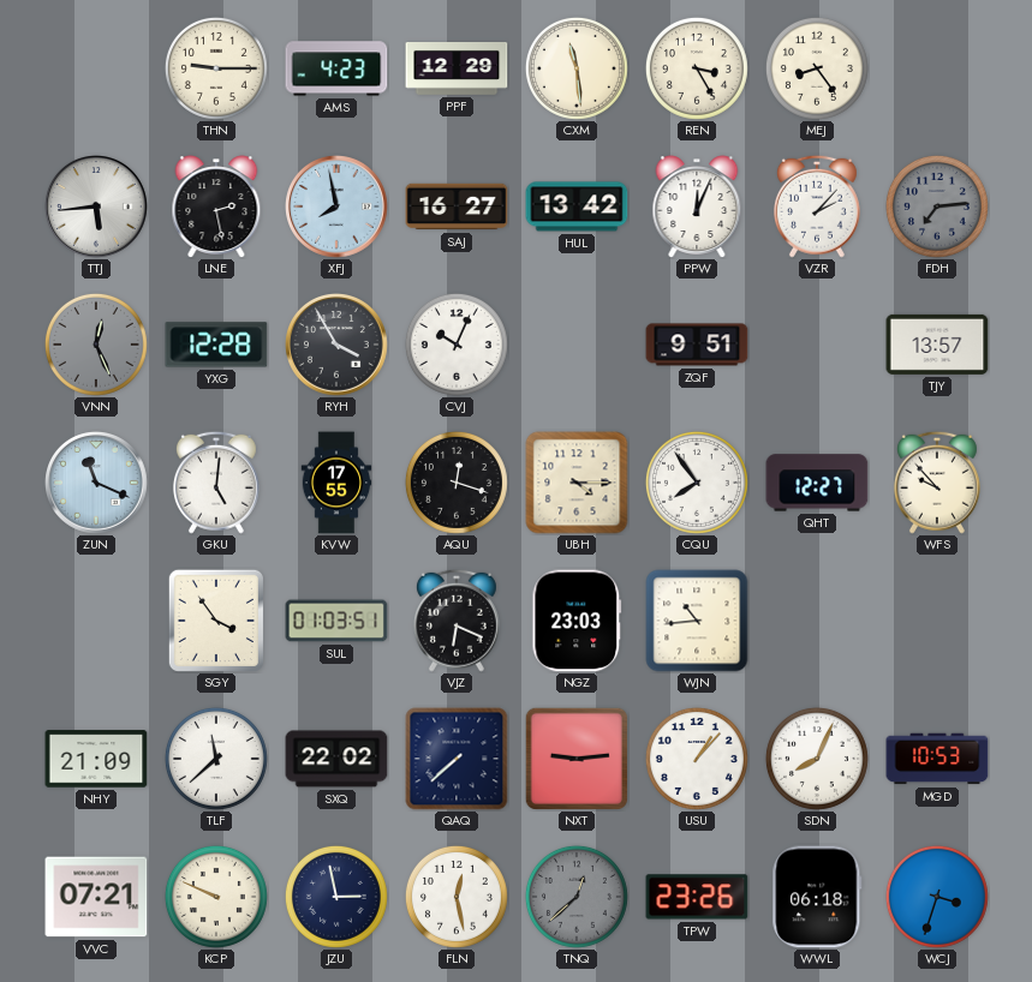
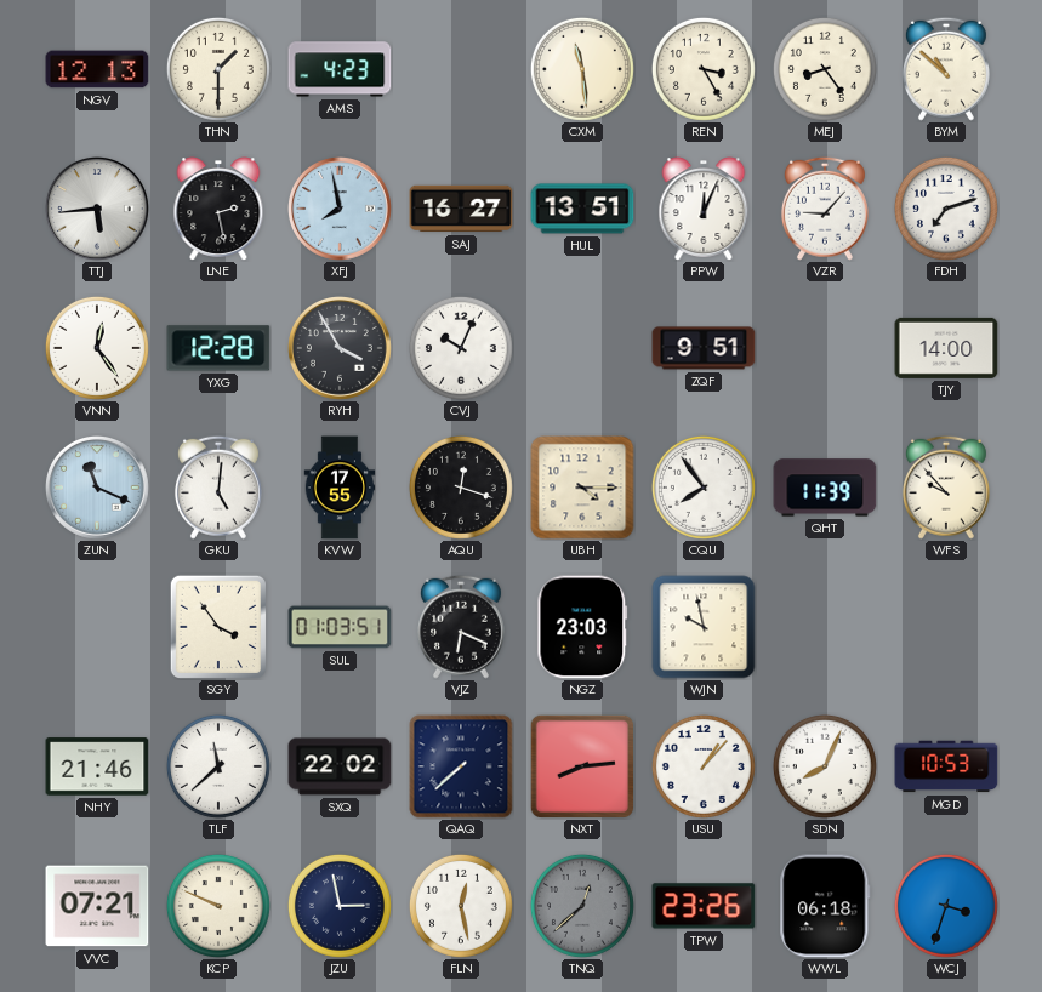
NGV: none -> 12:13 (97, 69)
THN: 9:15 -> 1:30 (218, 69)
PPF: 12:29 -> none (457, 70)
BYM: none -> 10:52 (946, 69)
HUL: 13:42 -> 13:51 (582, 209)
VZR: 2:07 -> 9:07 (825, 209)
FDH: 7:14 -> 7:12 (946, 209)
FDH dial: grey -> white (946, 209)
VNN: 12:26 -> 12:24 (97, 348)
VNN dial: grey -> white (97, 348)
TJY: 13:57 -> 14:00 (946, 348)
QHT: 12:27 -> 11:39 (825, 488)
WJN: 10:44 -> 9:58 (704, 627)
NHY: 21:09 -> 21:46 (97, 766)
NXT: 9:14 -> 8:14 (581, 765)
